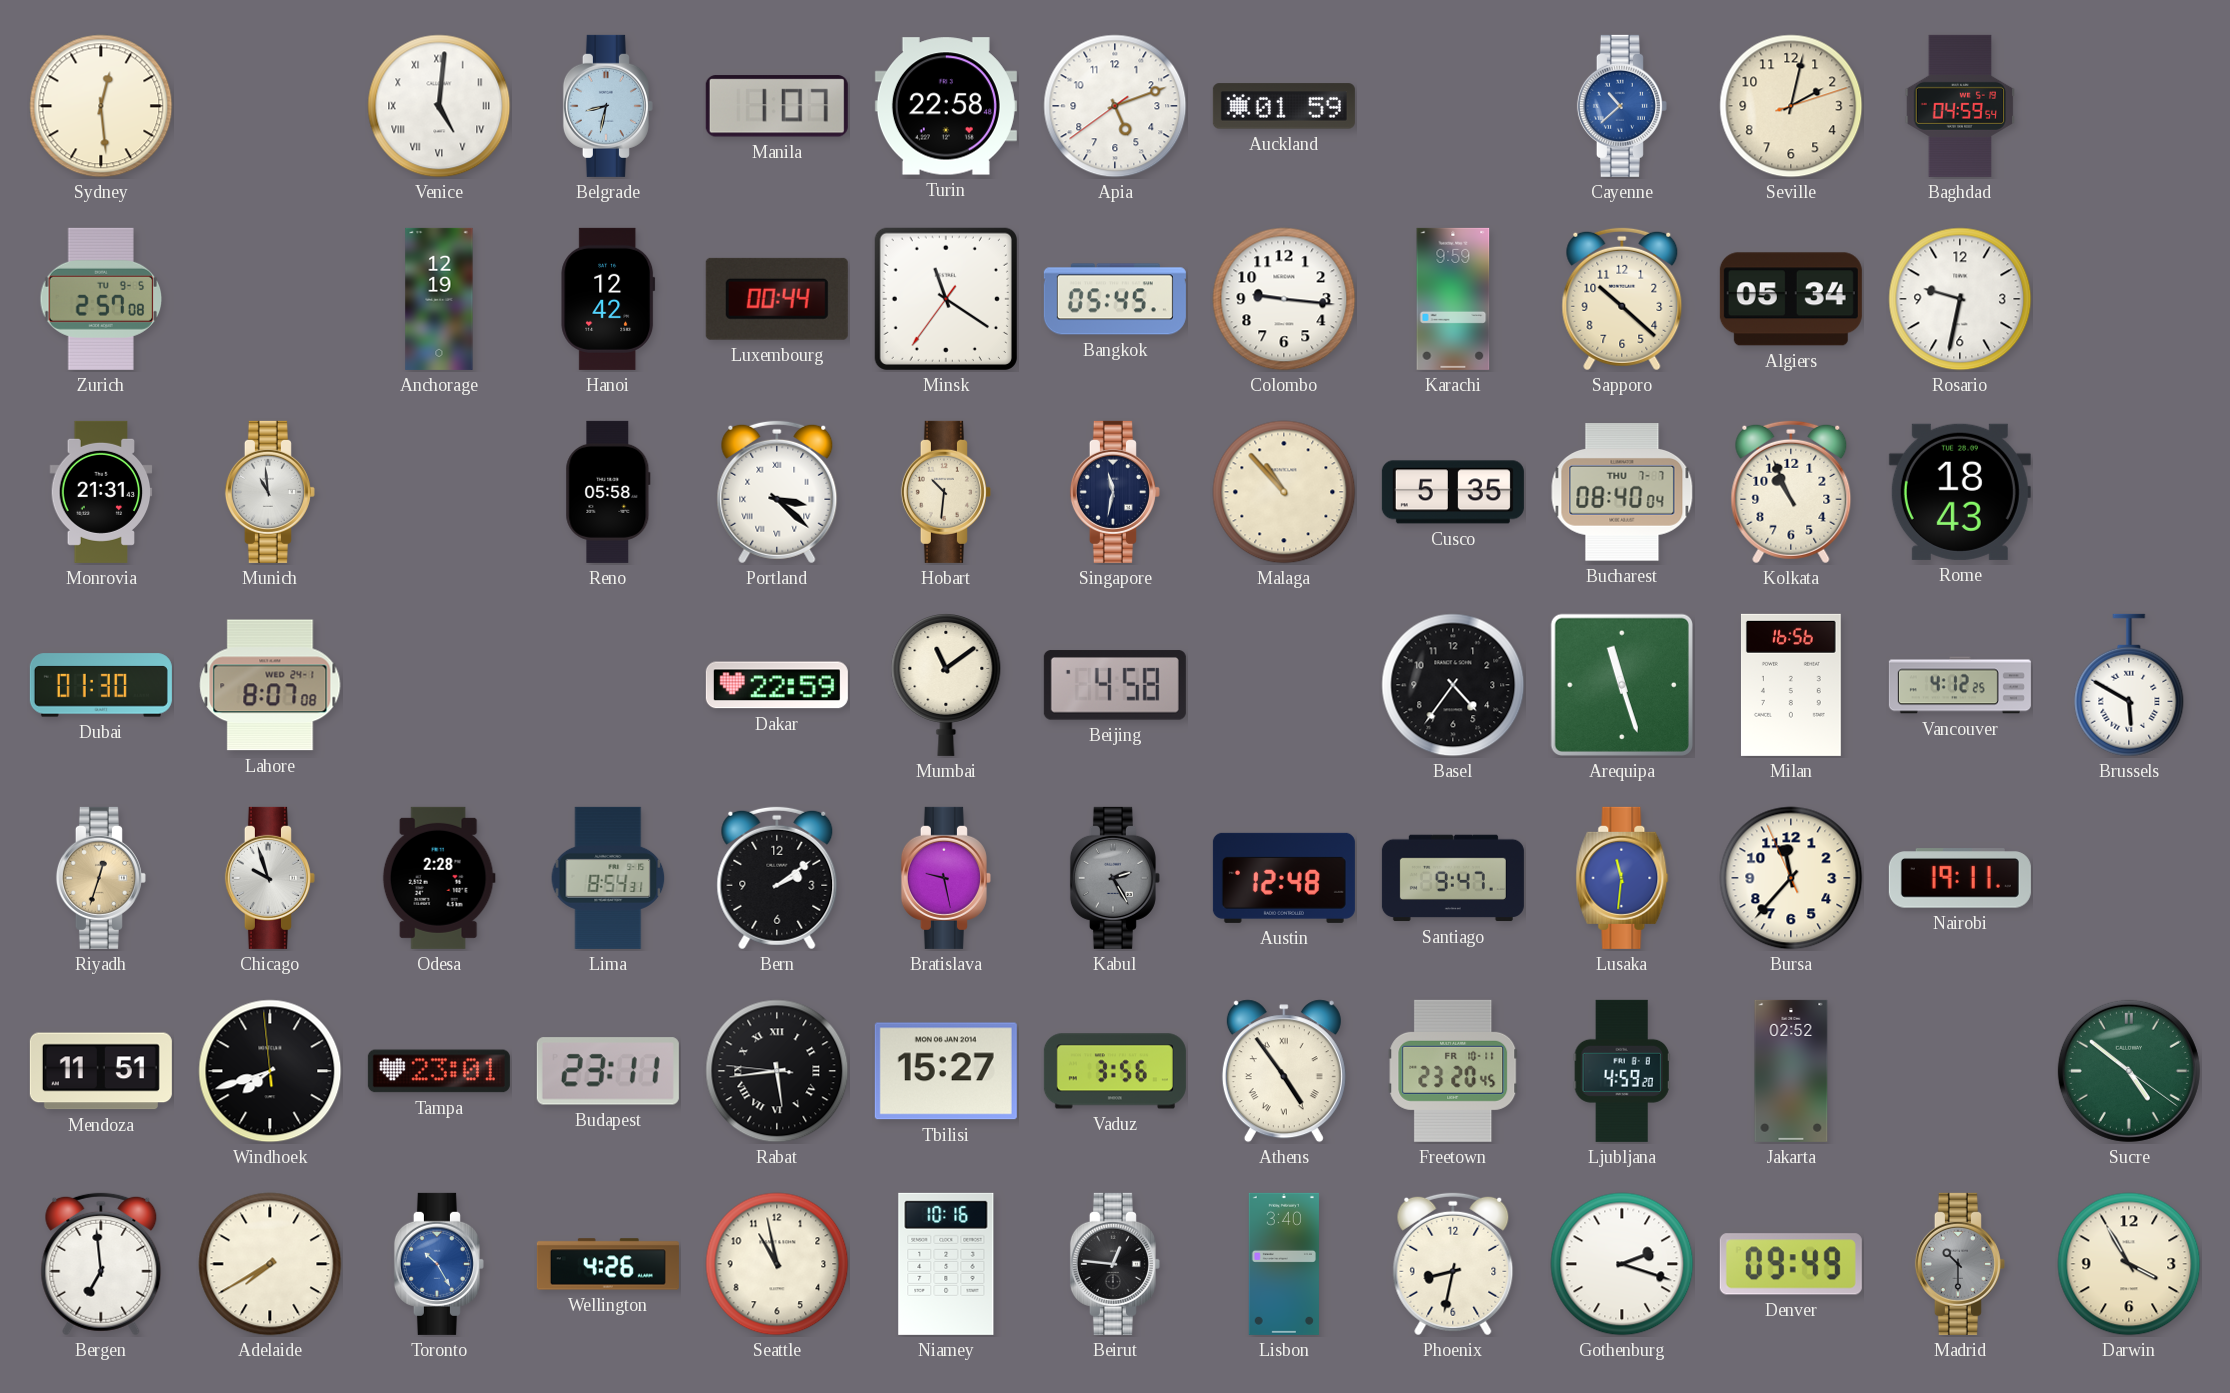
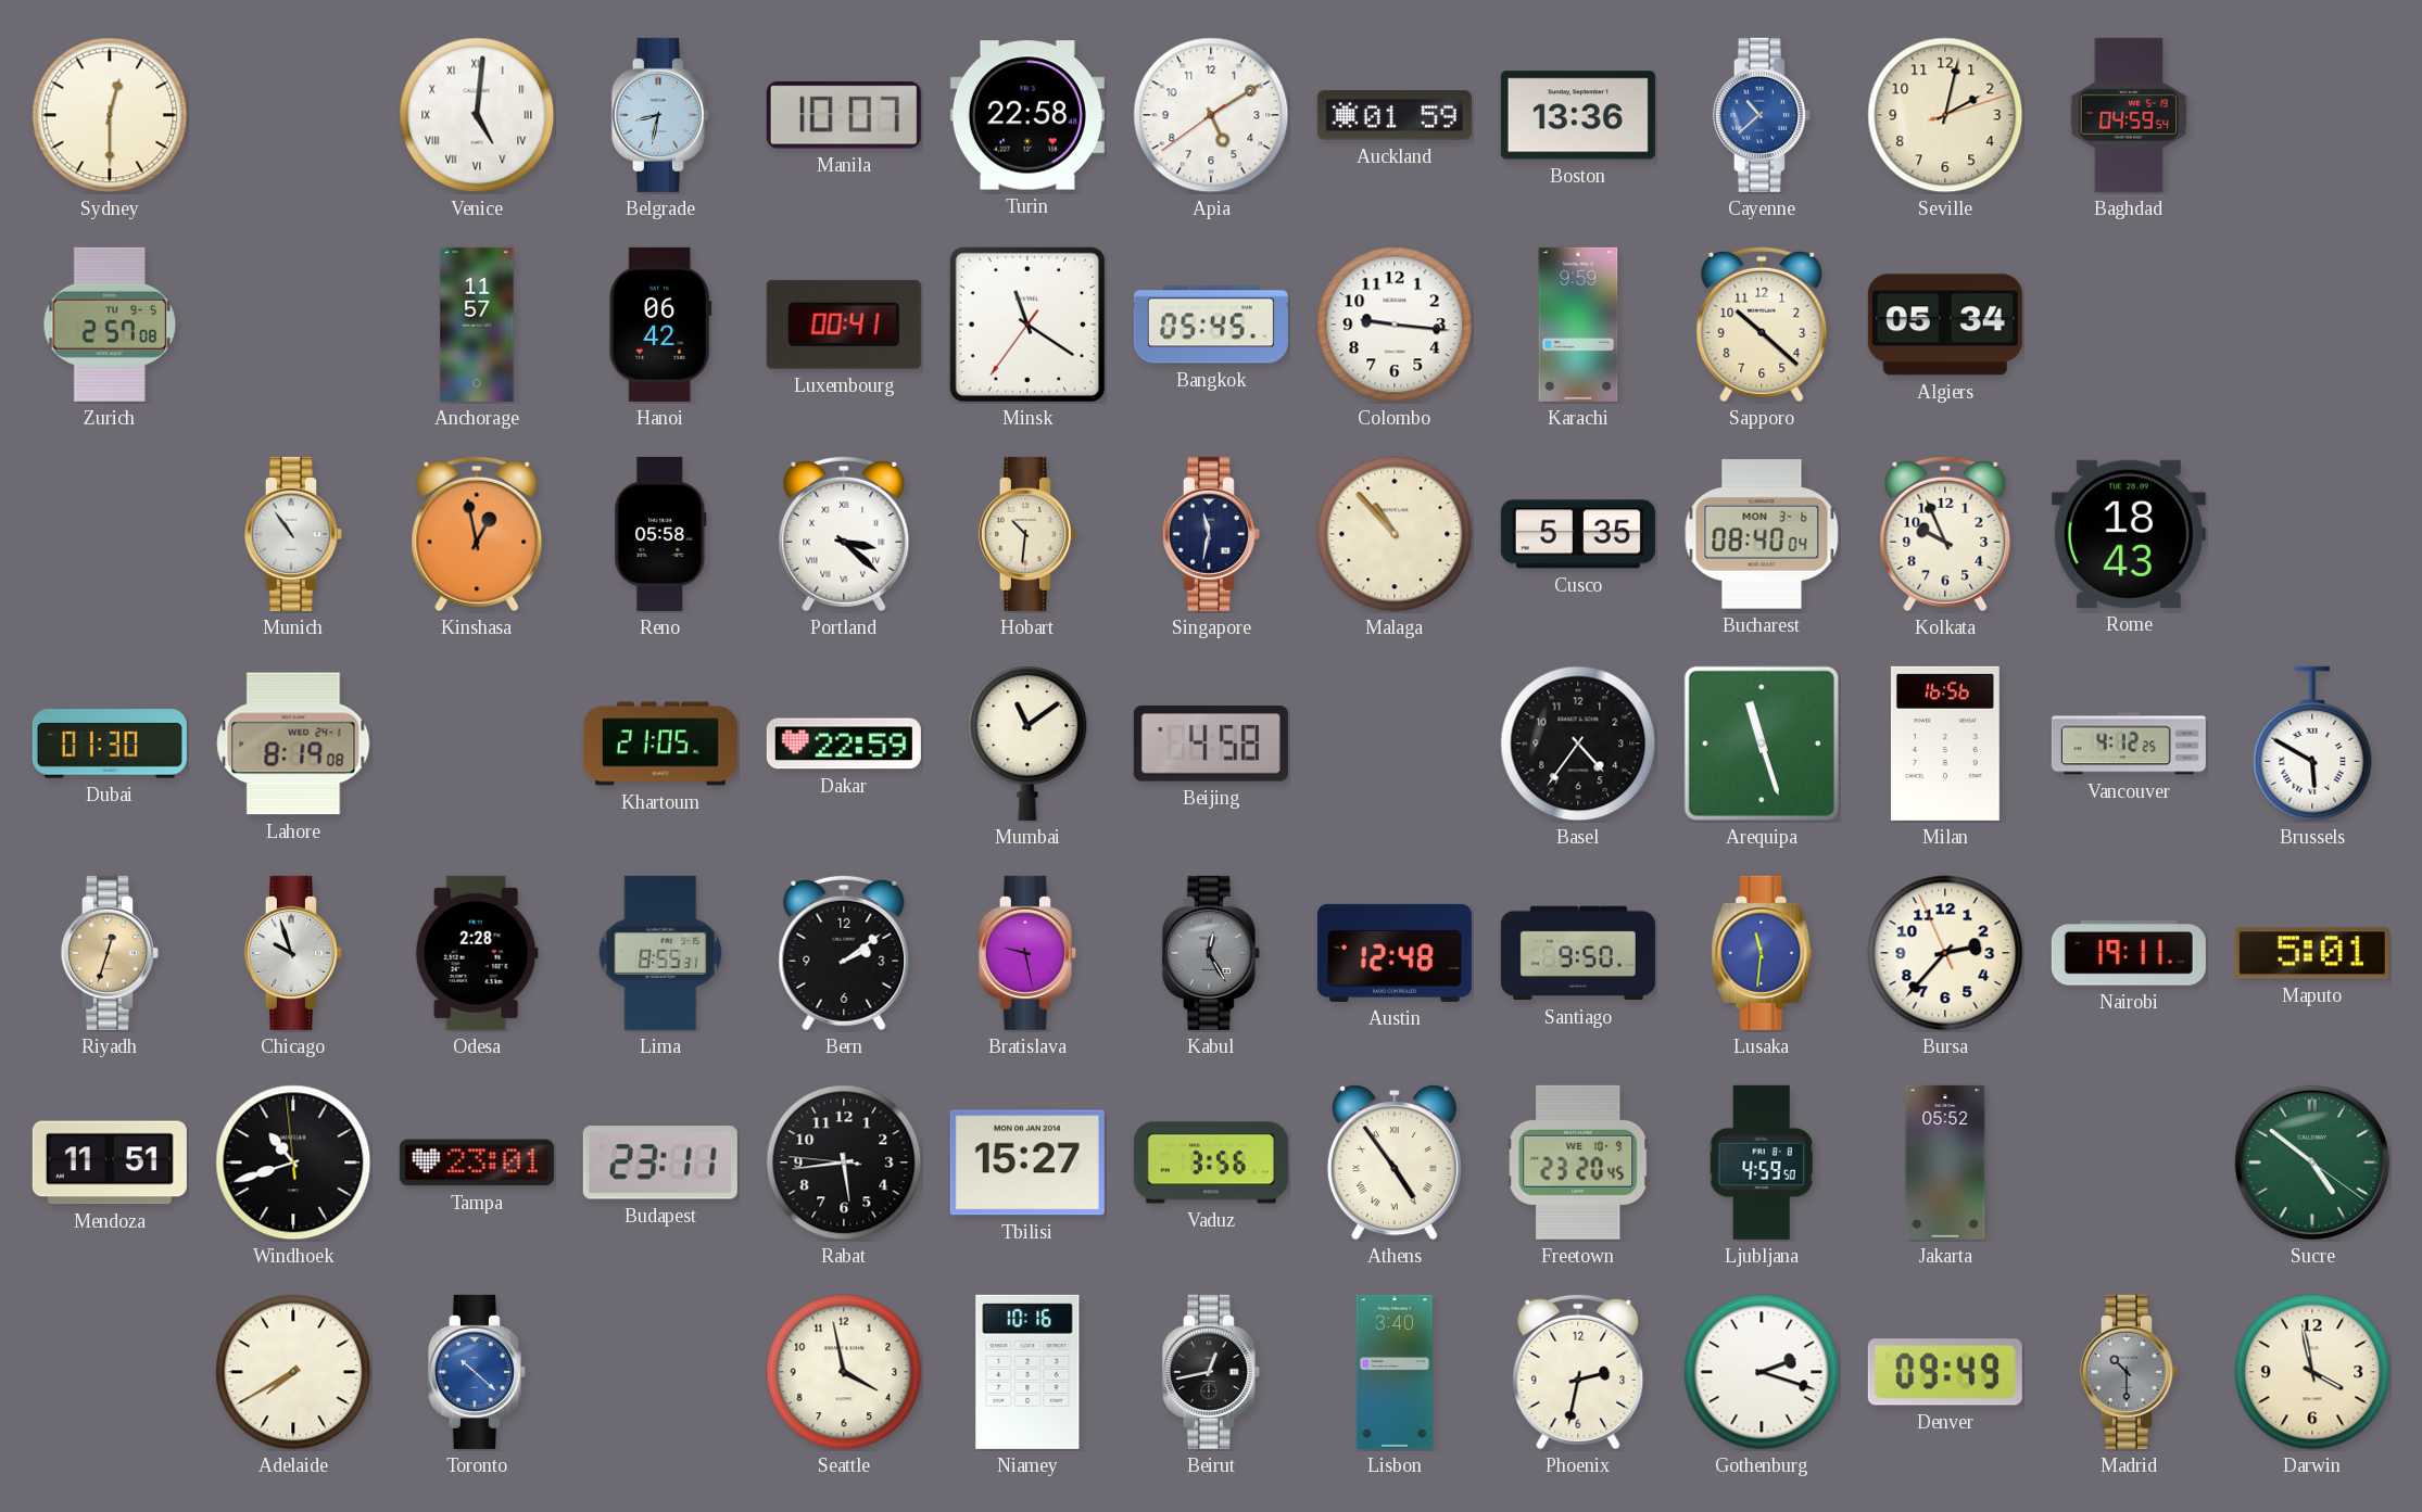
Sydney: 12:29 -> 12:30 (110, 115)
Manila: 1:07 -> 10:07 (844, 115)
Apia: 5:11 -> 5:09 (1211, 115)
Boston: none -> 13:36 (1578, 115)
Anchorage: 12:19 -> 11:57 (477, 325)
Hanoi: 12:42 -> 06:42 (660, 325)
Luxembourg: 00:44 -> 00:41 (844, 325)
Rosario: 9:32 -> none (1960, 299)
Monrovia: 21:31 -> none (101, 492)
Munich: 10:59 -> 10:54 (293, 534)
Kinshasa: none -> 12:58 (477, 534)
Bucharest date: THU 7-7 -> MON 3-6 (1762, 534)
Kolkata: 10:56 -> 9:56 (1945, 534)
Lahore: 8:07 -> 8:19 (293, 744)
Khartoum: none -> 21:05 (660, 744)
Lima: 8:54 -> 8:55 (660, 953)
Kabul: 2:25 -> 12:25 (1211, 953)
Santiago: 9:47 -> 9:50 (1578, 953)
Bursa: 11:36 -> 2:36 (1945, 953)
Maputo: none -> 5:01 (2312, 953)
Windhoek: 7:41 -> 10:41 (293, 1162)
Rabat numerals: Roman -> Arabic (844, 1162)
Freetown date: FR 10-11 -> WE 10-9 (1578, 1162)
Ljubljana: 4:59:20 -> 4:59:50 (1762, 1162)
Jakarta: 02:52 -> 05:52 (1945, 1162)
Bergen: 6:59 -> none (101, 1264)
Toronto: 10:25 -> 10:22 (477, 1372)
Wellington: 4:26 -> none (608, 1264)
Seattle: 10:58 -> 3:58 (844, 1372)
Beirut: 12:46 -> 12:43 (1211, 1372)
Phoenix: 8:32 -> 2:32 (1578, 1372)
Darwin: 3:55 -> 3:58 (2312, 1372)
